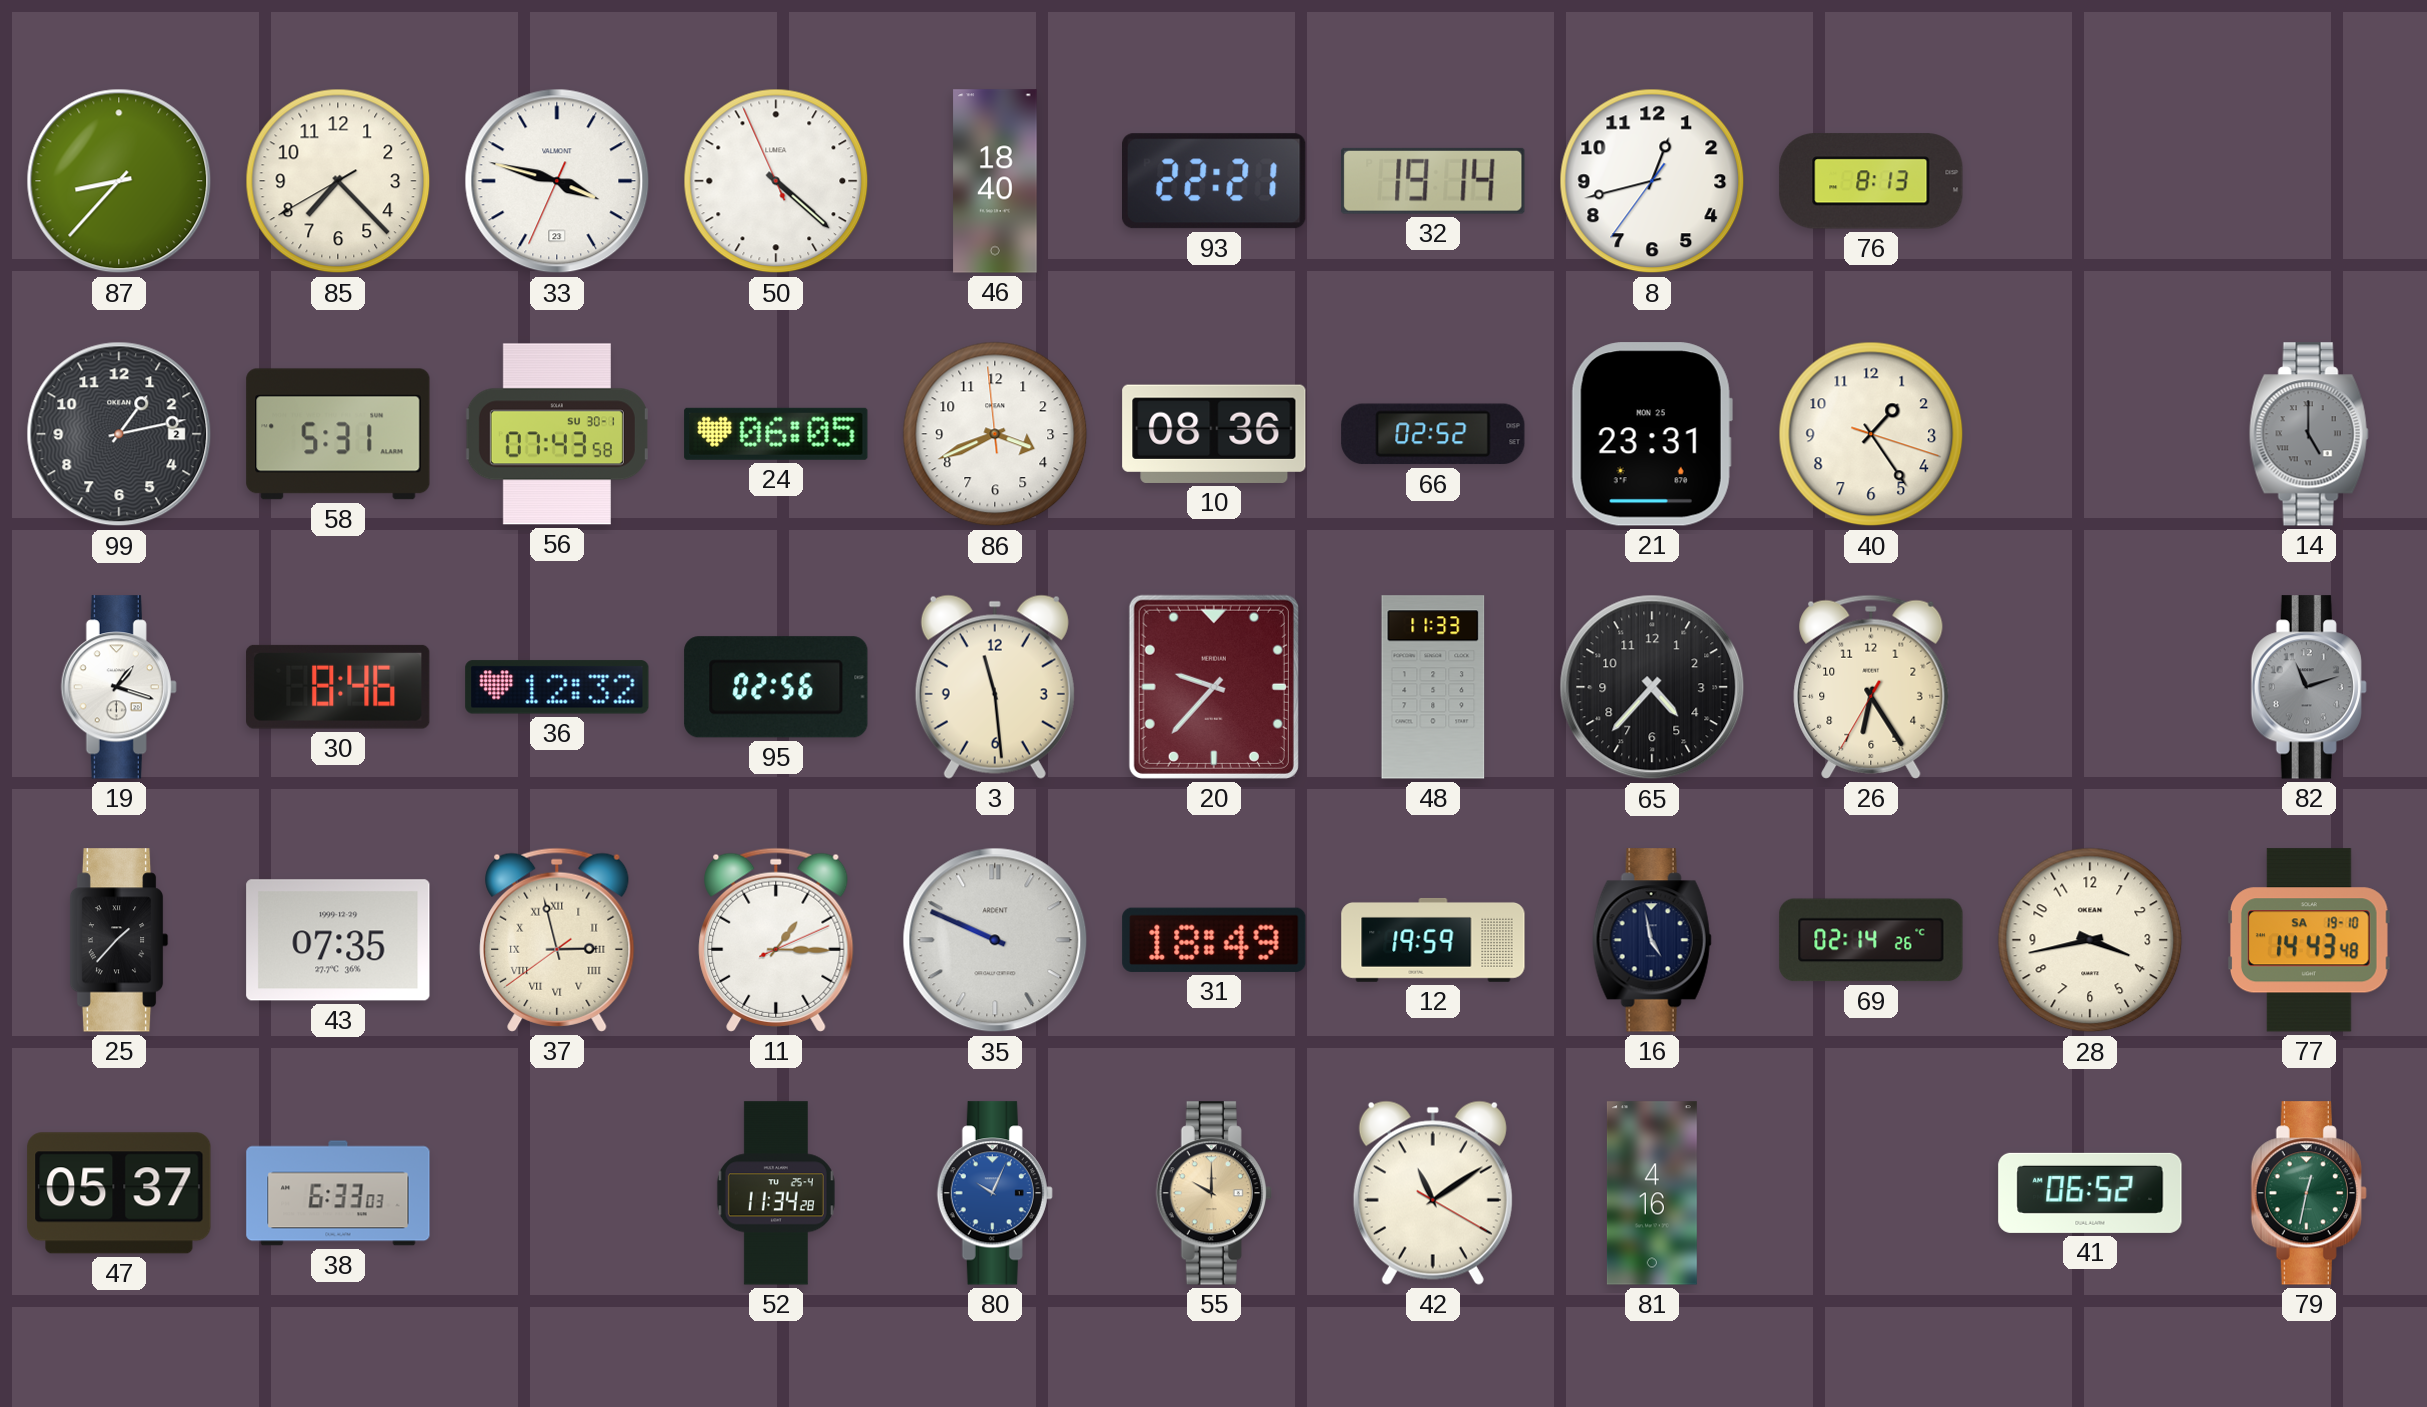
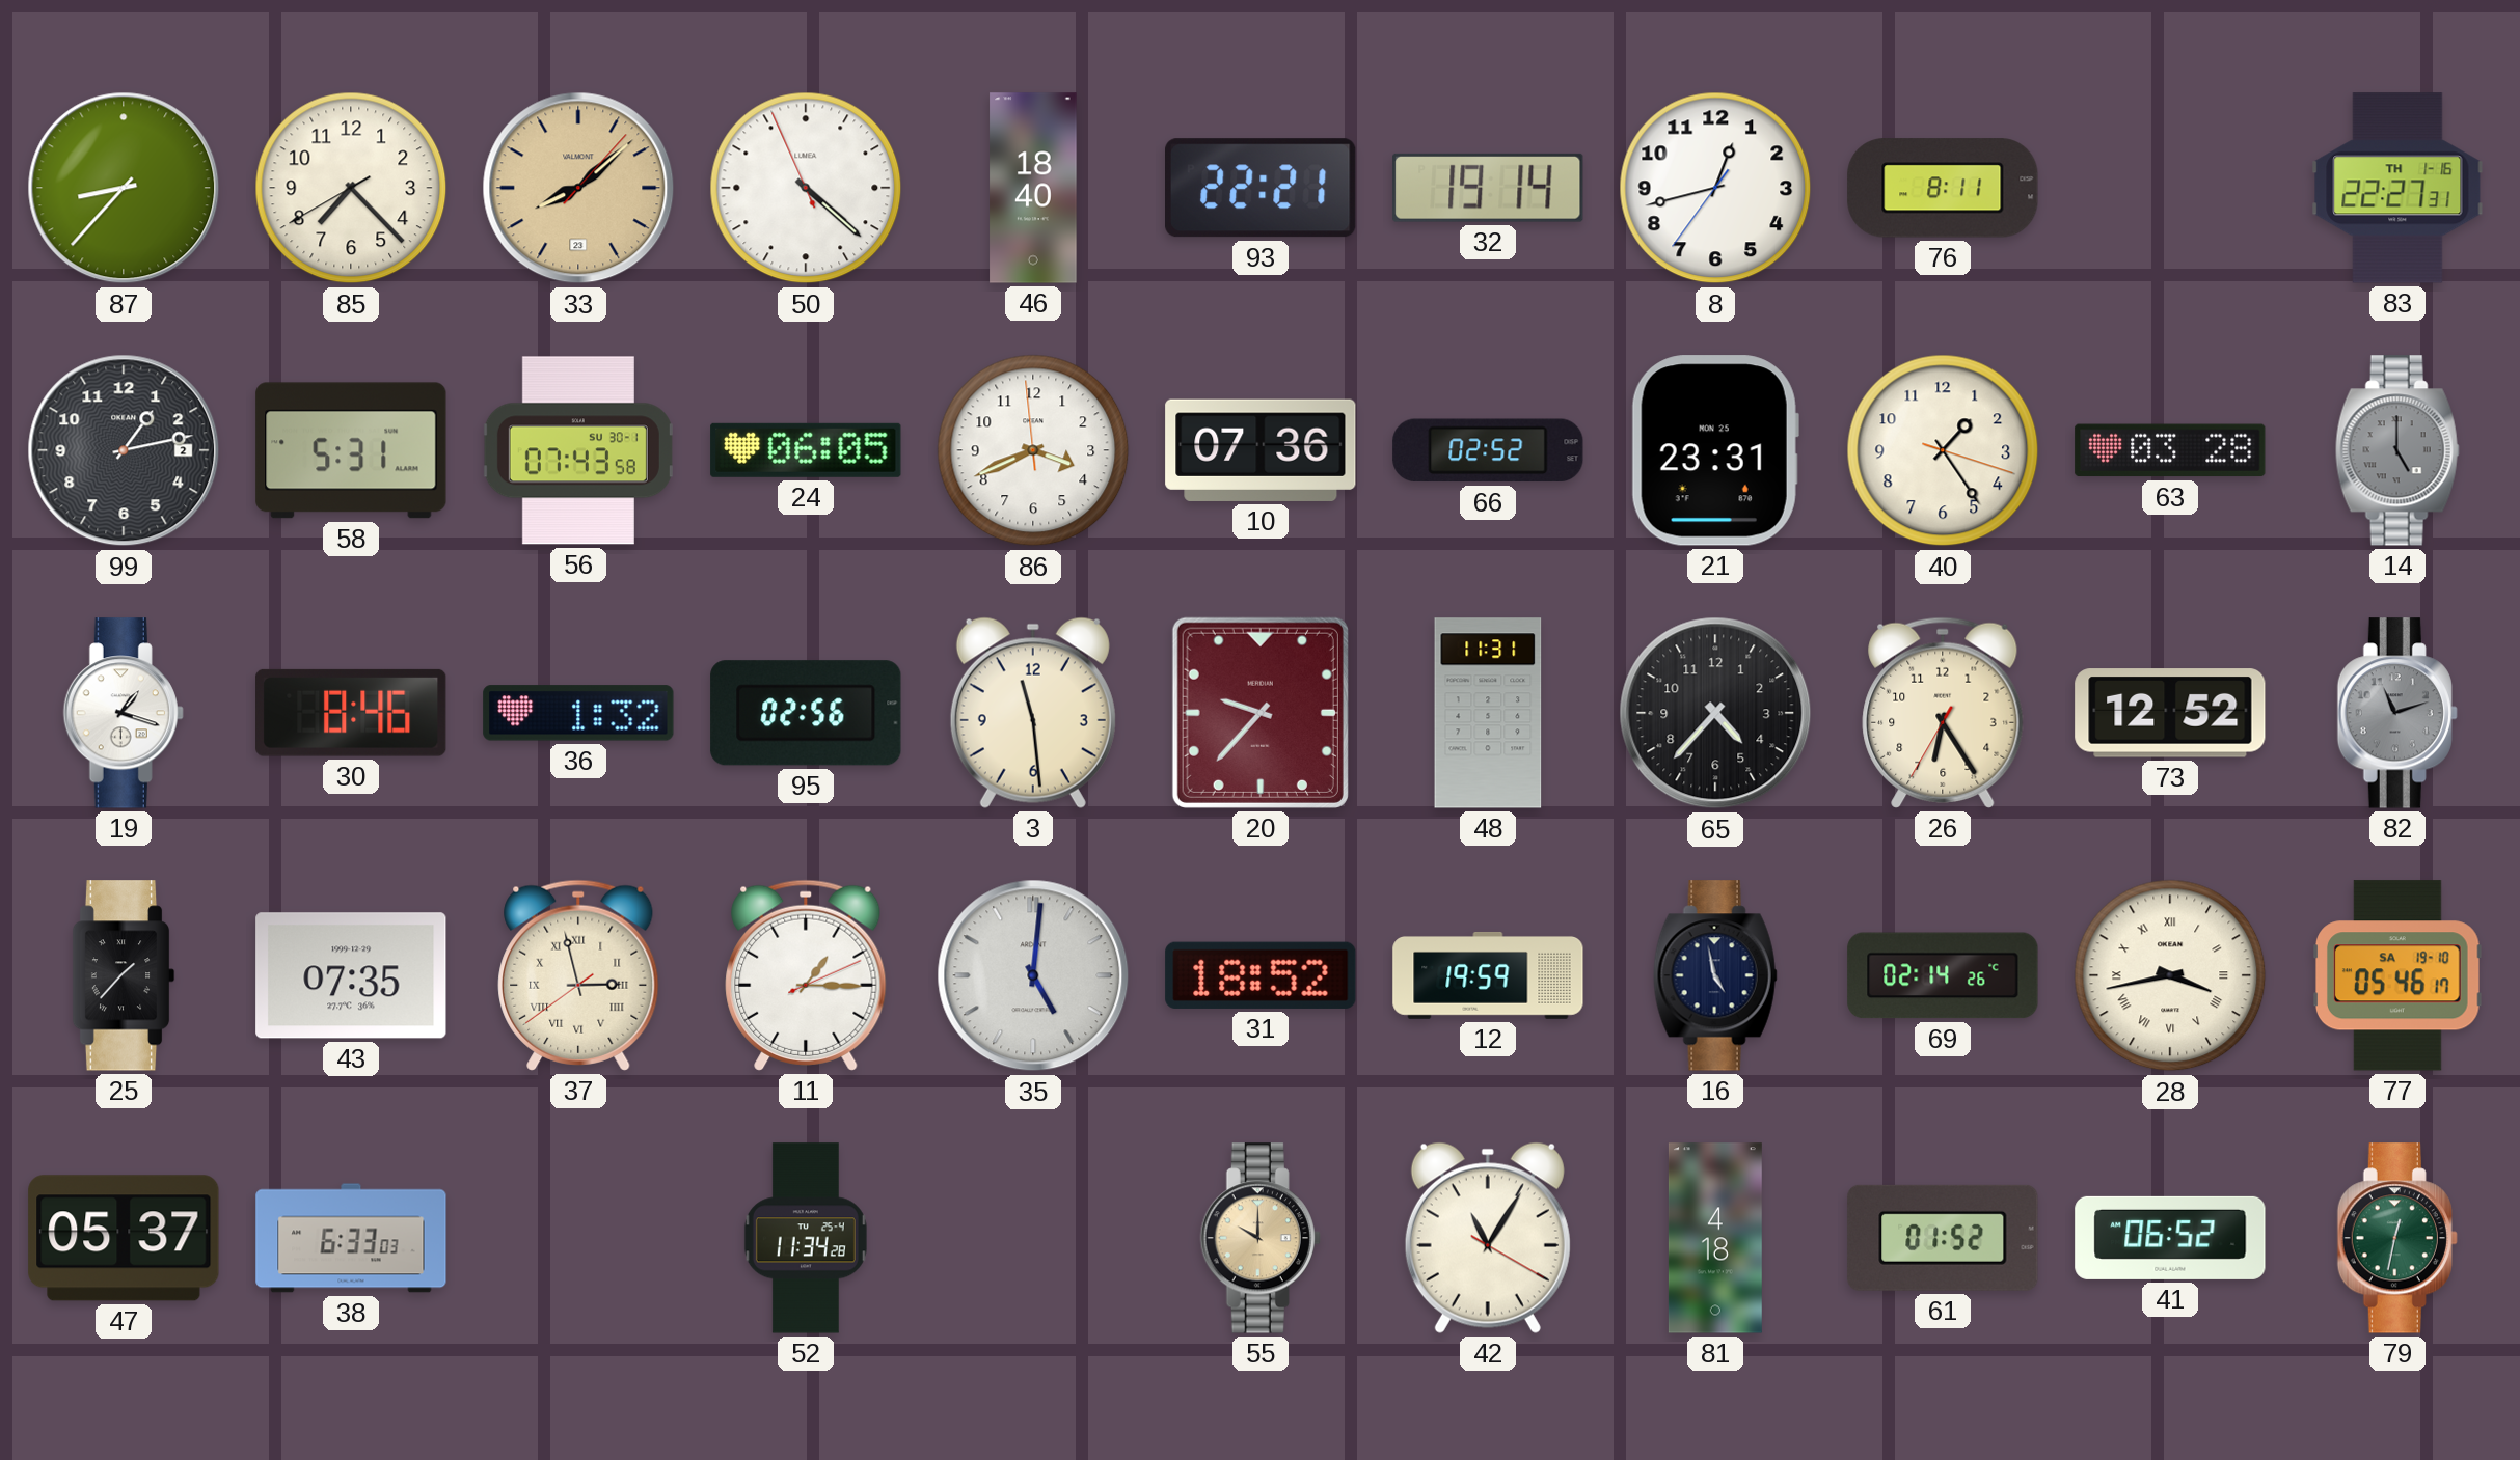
33: 3:47 -> 8:08 (578, 188)
33 dial: white -> champagne (578, 188)
76: 8:13 -> 8:11 (1943, 188)
83: none -> 22:27 (2397, 188)
10: 08:36 -> 07:36 (1261, 450)
63: none -> 03:28 (2170, 450)
36: 12:32 -> 1:32 (578, 713)
48: 11:33 -> 11:31 (1488, 713)
73: none -> 12:52 (2170, 713)
35: 9:49 -> 5:01 (1033, 975)
31: 18:49 -> 18:52 (1261, 975)
28 numerals: Arabic -> Roman (2170, 975)
77: 14:43 -> 05:46 (2397, 975)
80: 10:04 -> none (995, 1193)
42: 11:09 -> 11:05 (1488, 1238)
81: 4:16 -> 4:18 (1715, 1238)
61: none -> 01:52 (1943, 1238)
